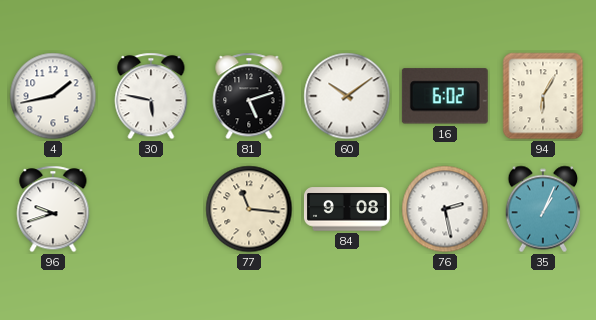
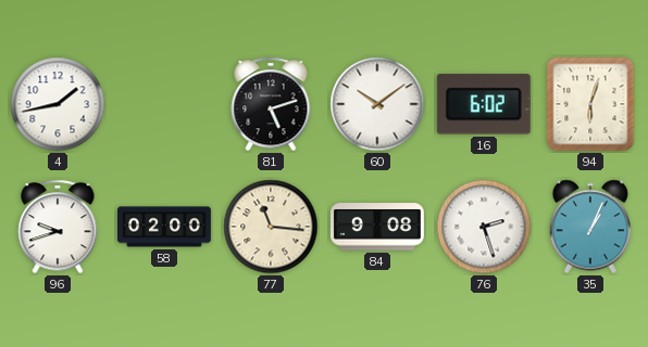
30: 5:47 -> none (151, 96)
94: 6:05 -> 6:03 (590, 104)
58: none -> 02:00 (165, 227)
76: 2:28 -> 2:27 (484, 227)
